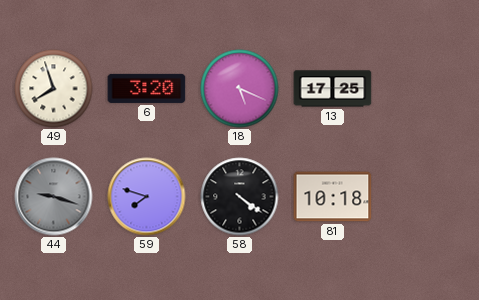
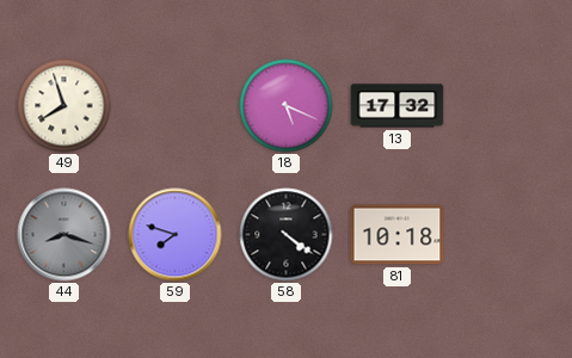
6: 3:20 -> none (147, 88)
13: 17:25 -> 17:32 (398, 106)
44: 9:18 -> 8:18 (64, 235)
